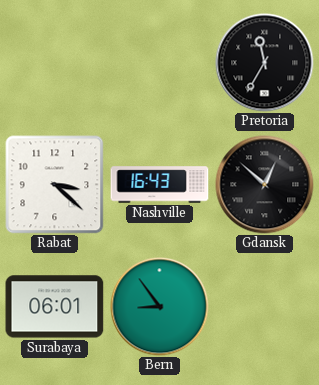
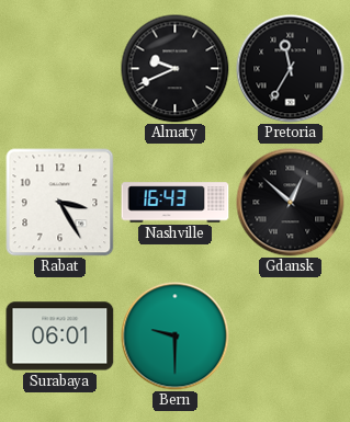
Almaty: none -> 9:41 (176, 69)
Rabat: 3:22 -> 3:25 (60, 203)
Bern: 8:54 -> 9:30 (176, 337)
